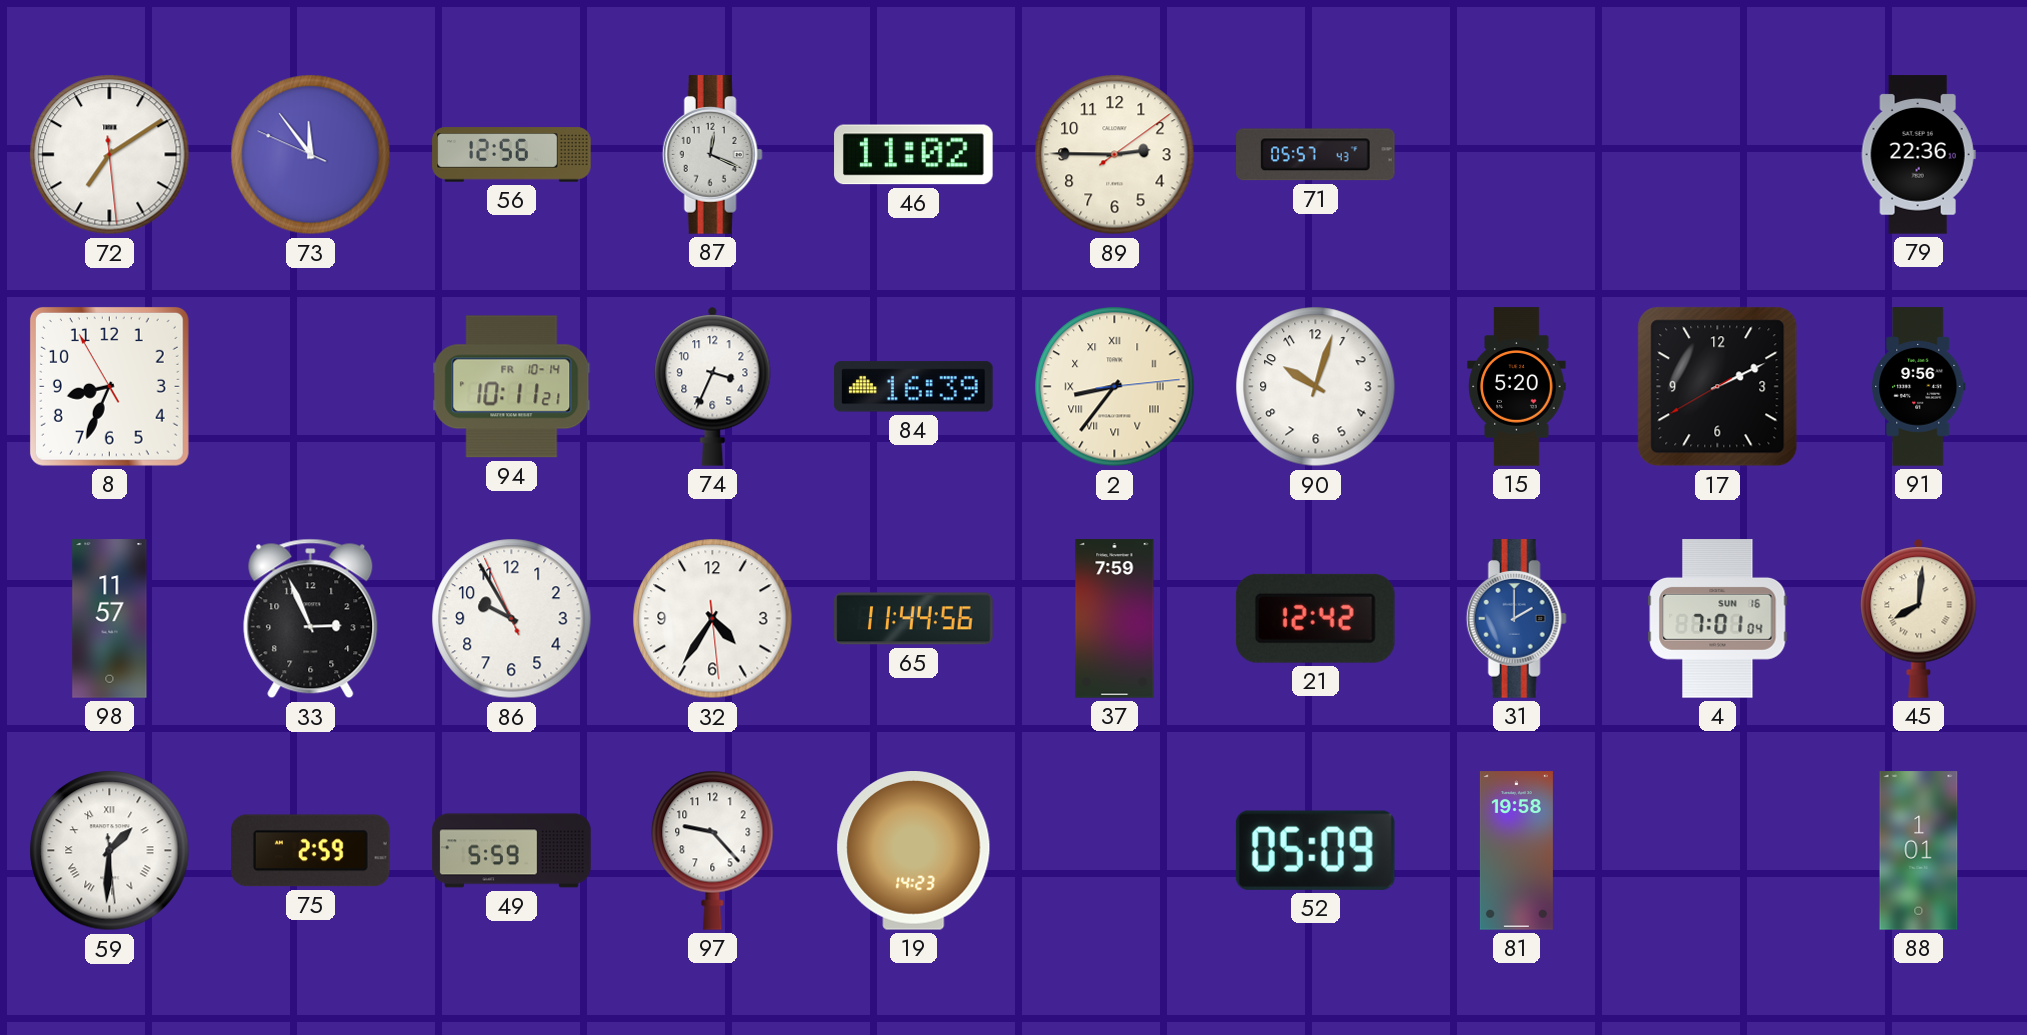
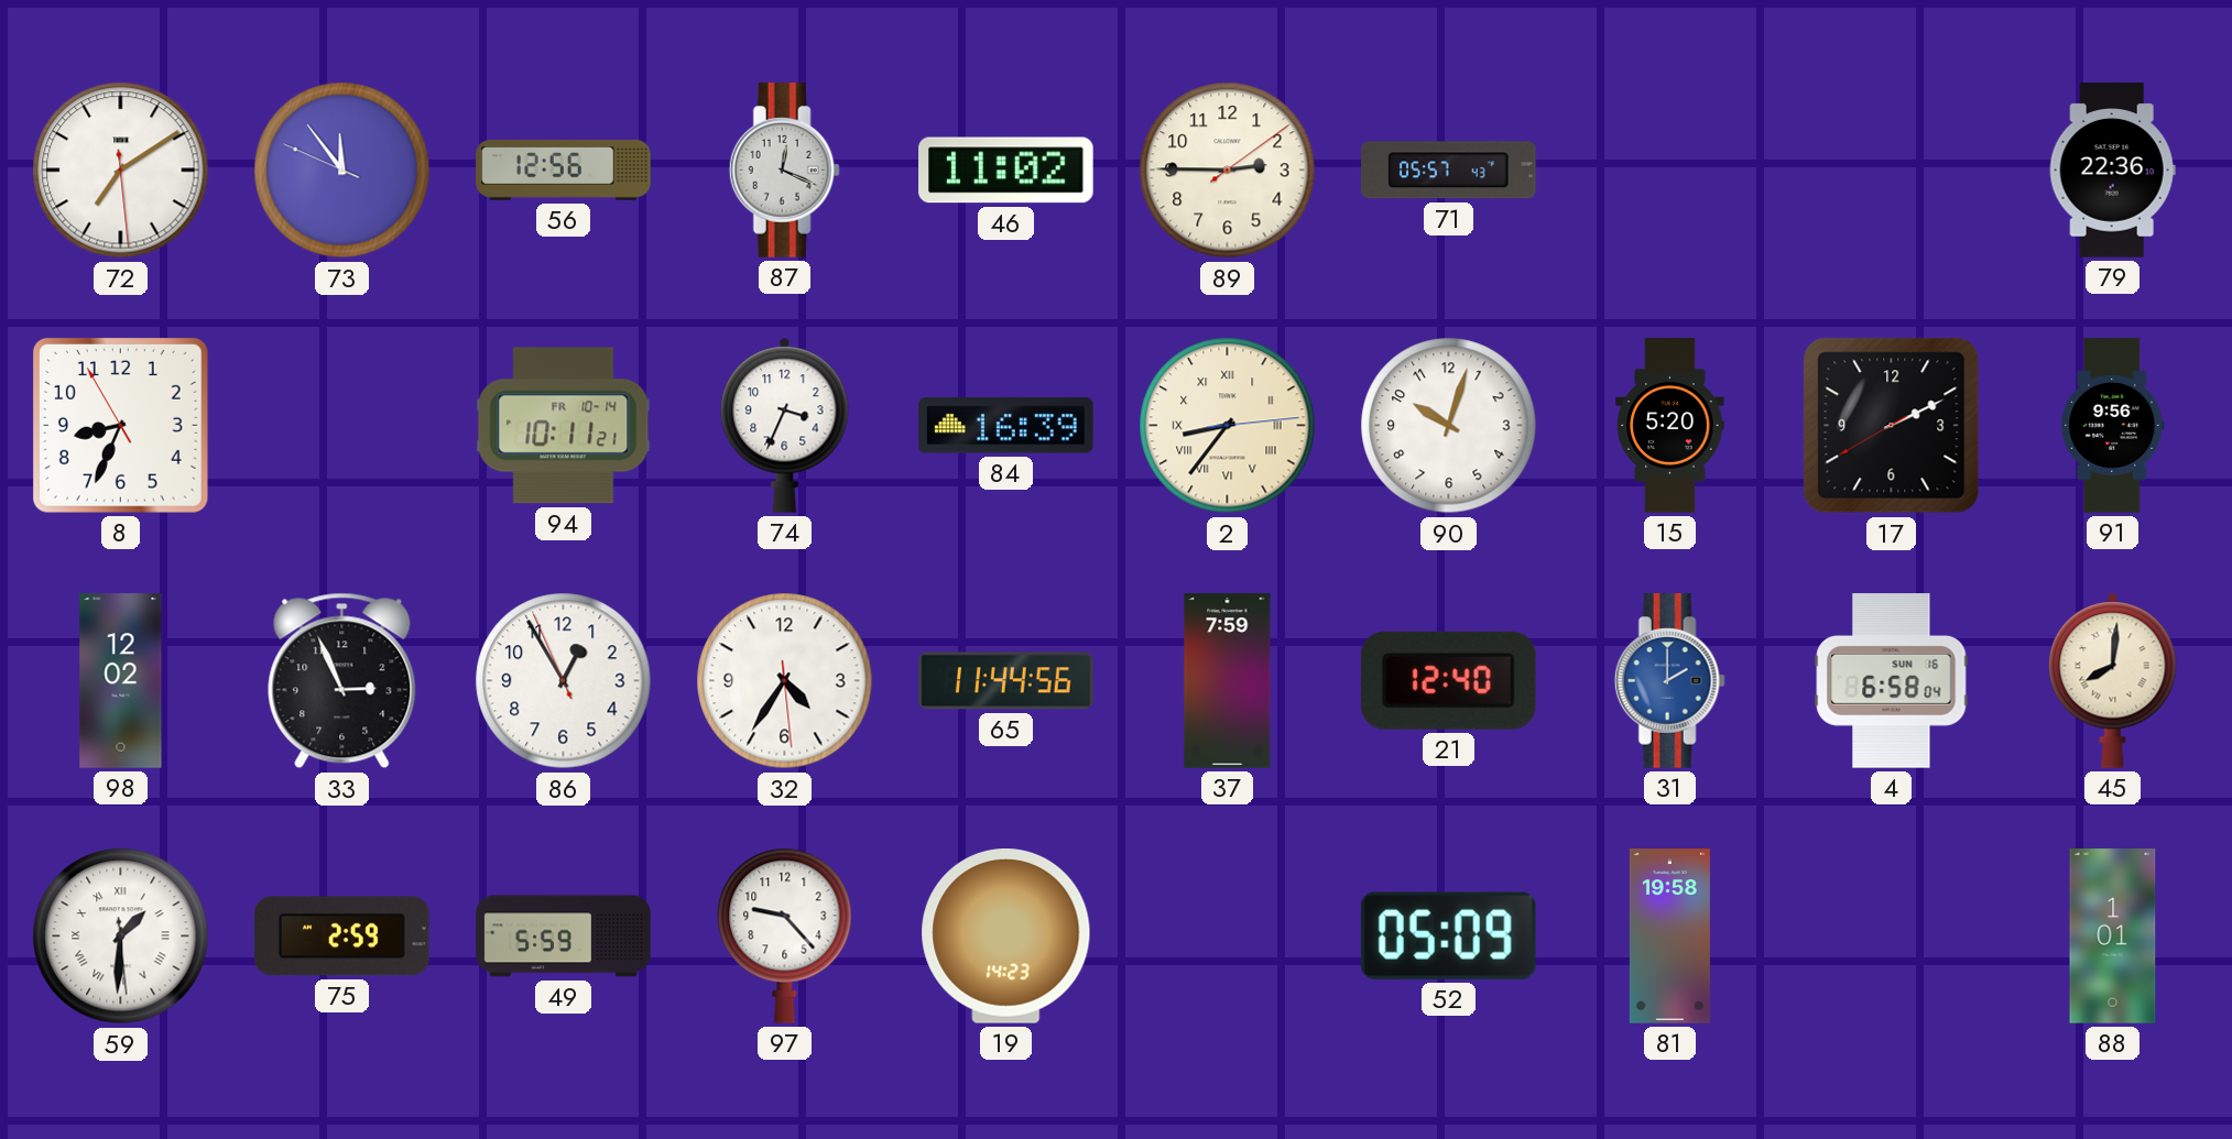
98: 11:57 -> 12:02 (121, 681)
86: 9:54 -> 12:54 (564, 681)
21: 12:42 -> 12:40 (1448, 680)
4: 7:01 -> 6:58 (1892, 681)
